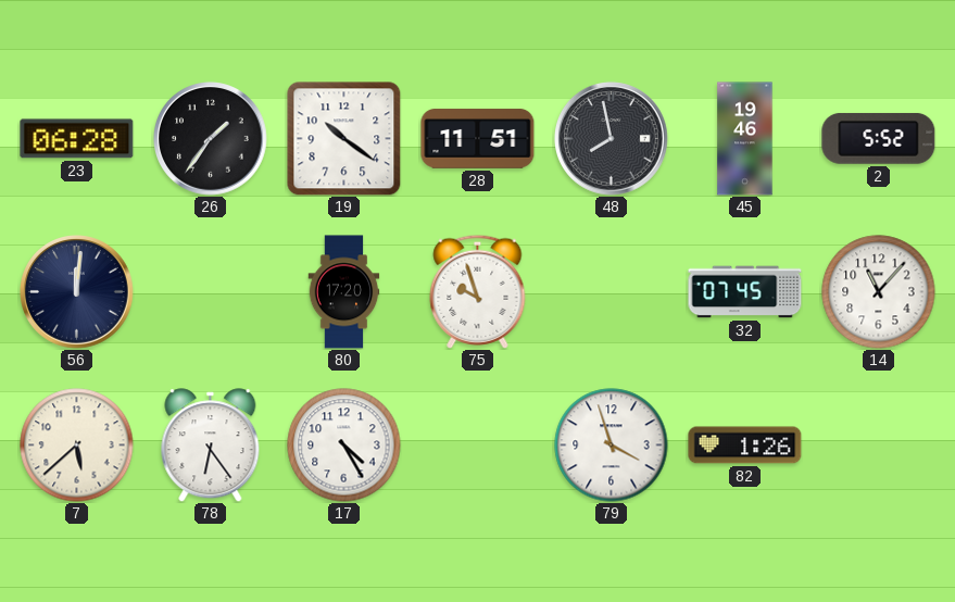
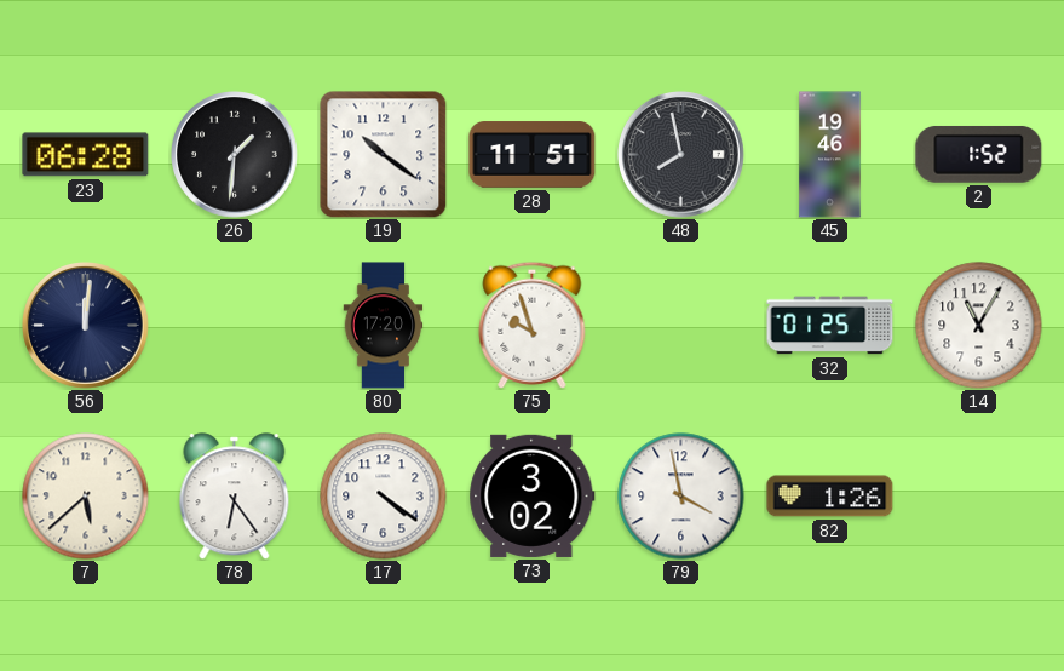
26: 1:36 -> 1:31 (235, 155)
2: 5:52 -> 1:52 (979, 155)
32: 07:45 -> 01:25 (830, 326)
14: 11:07 -> 11:05 (979, 326)
17: 4:25 -> 4:21 (384, 497)
73: none -> 3:02 (533, 495)
79: 3:57 -> 3:58 (681, 497)
